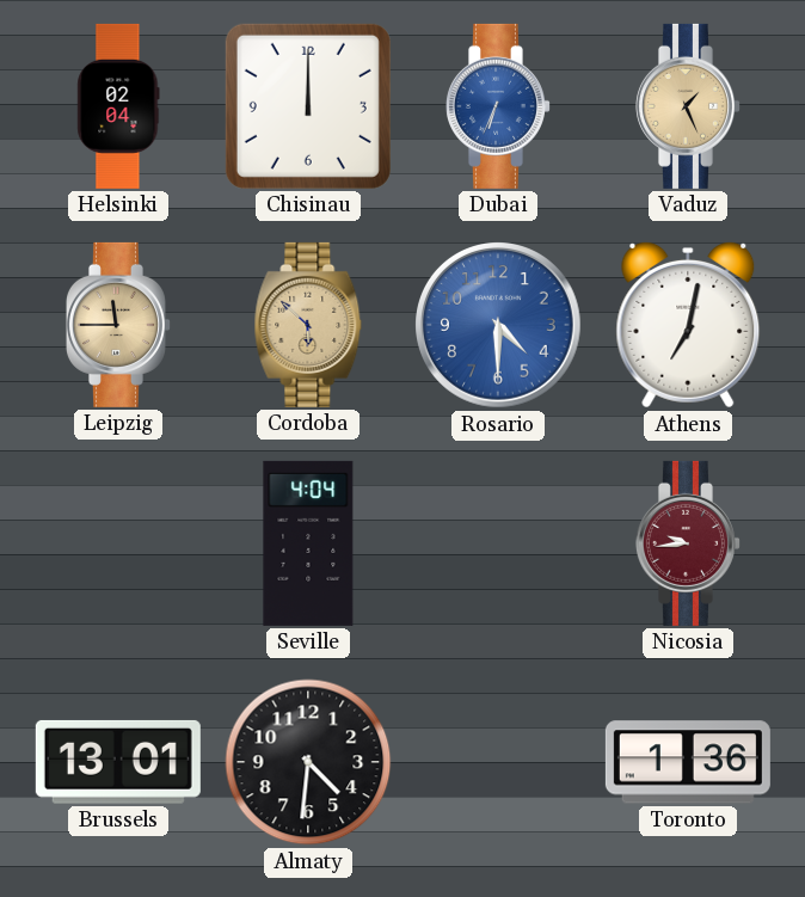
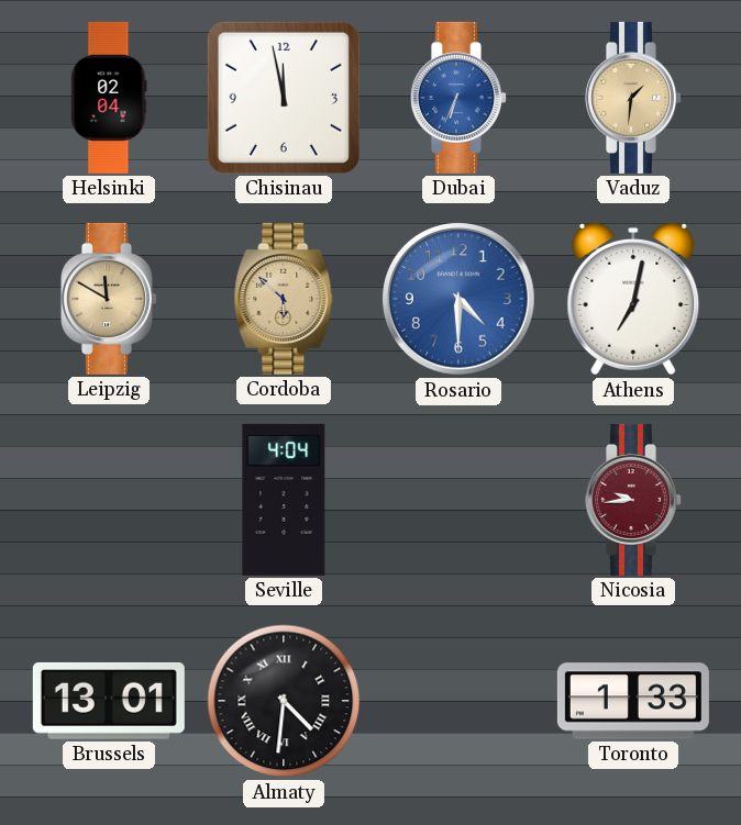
Chisinau: 12:00 -> 11:58 (284, 98)
Vaduz: 1:26 -> 1:31 (633, 98)
Leipzig: 11:45 -> 11:50 (109, 299)
Almaty numerals: Arabic -> Roman (284, 701)
Toronto: 1:36 -> 1:33 (633, 701)
